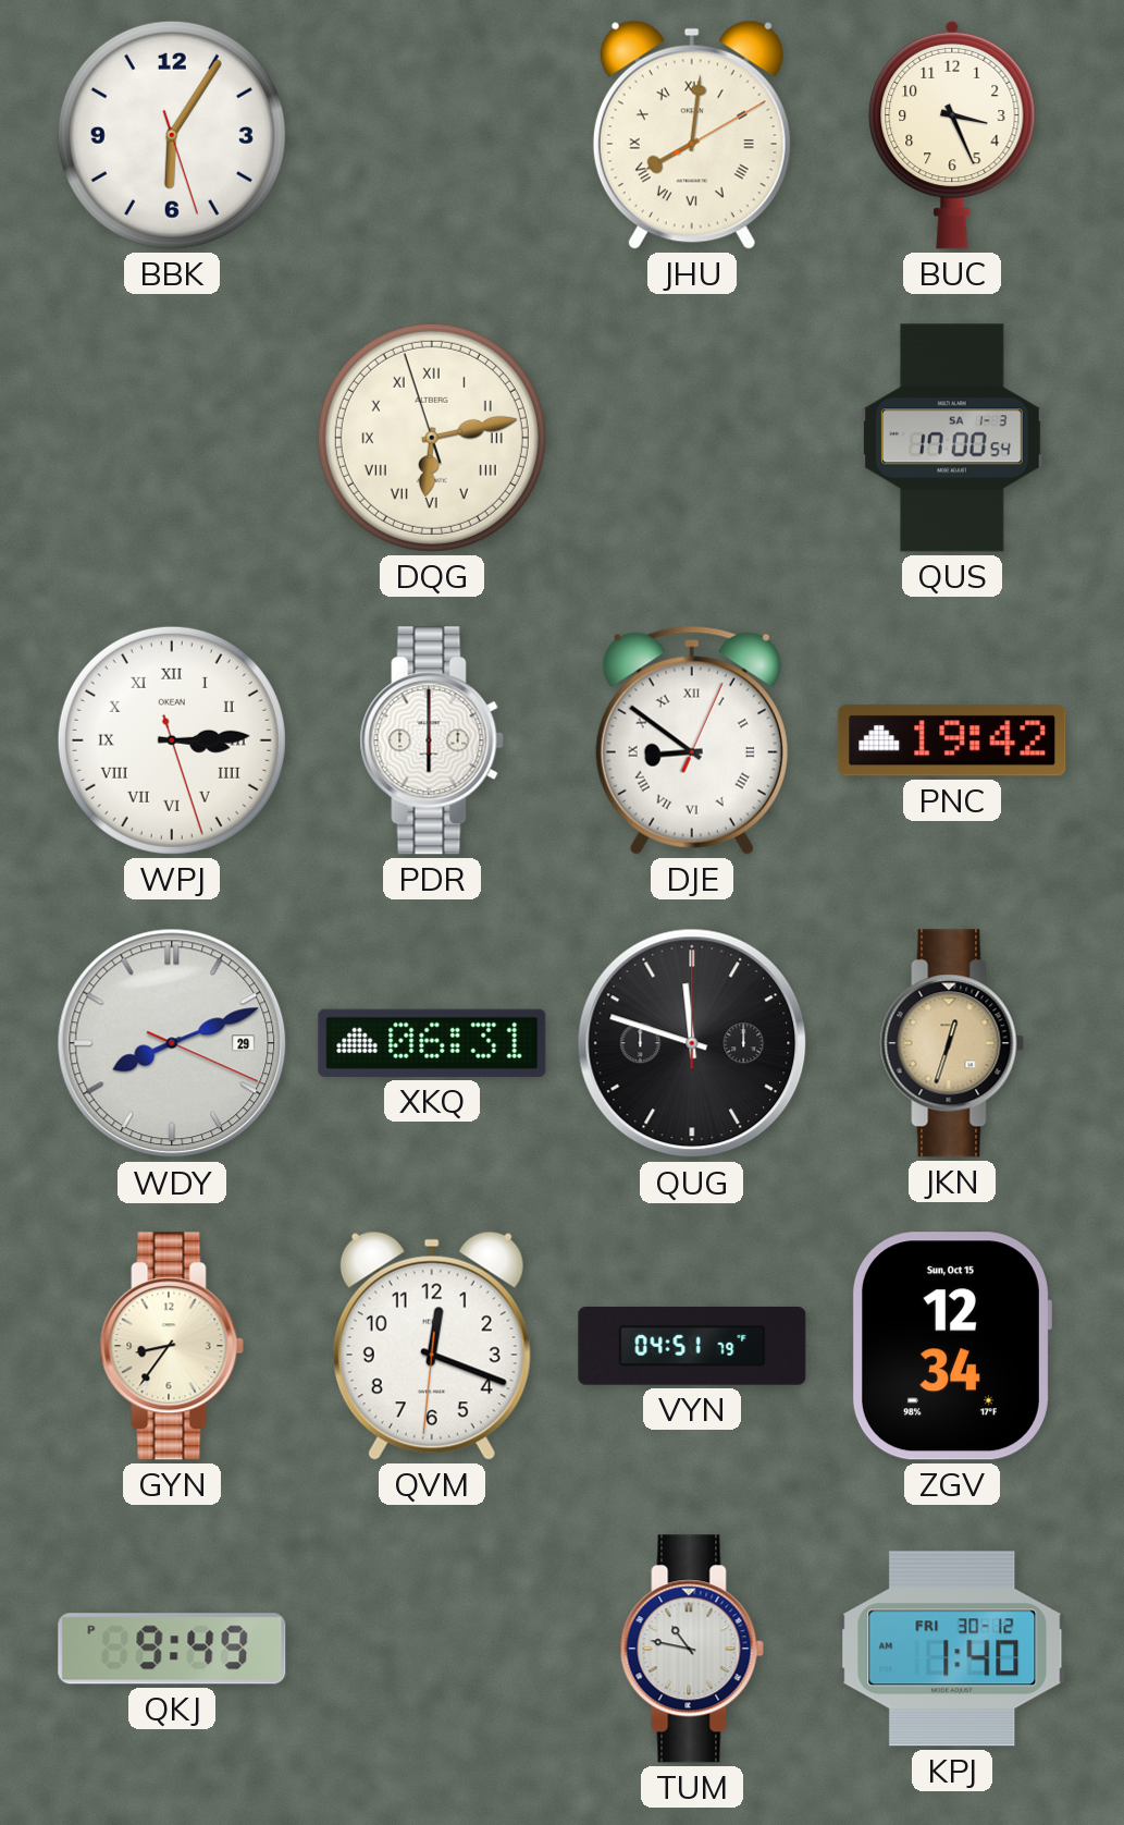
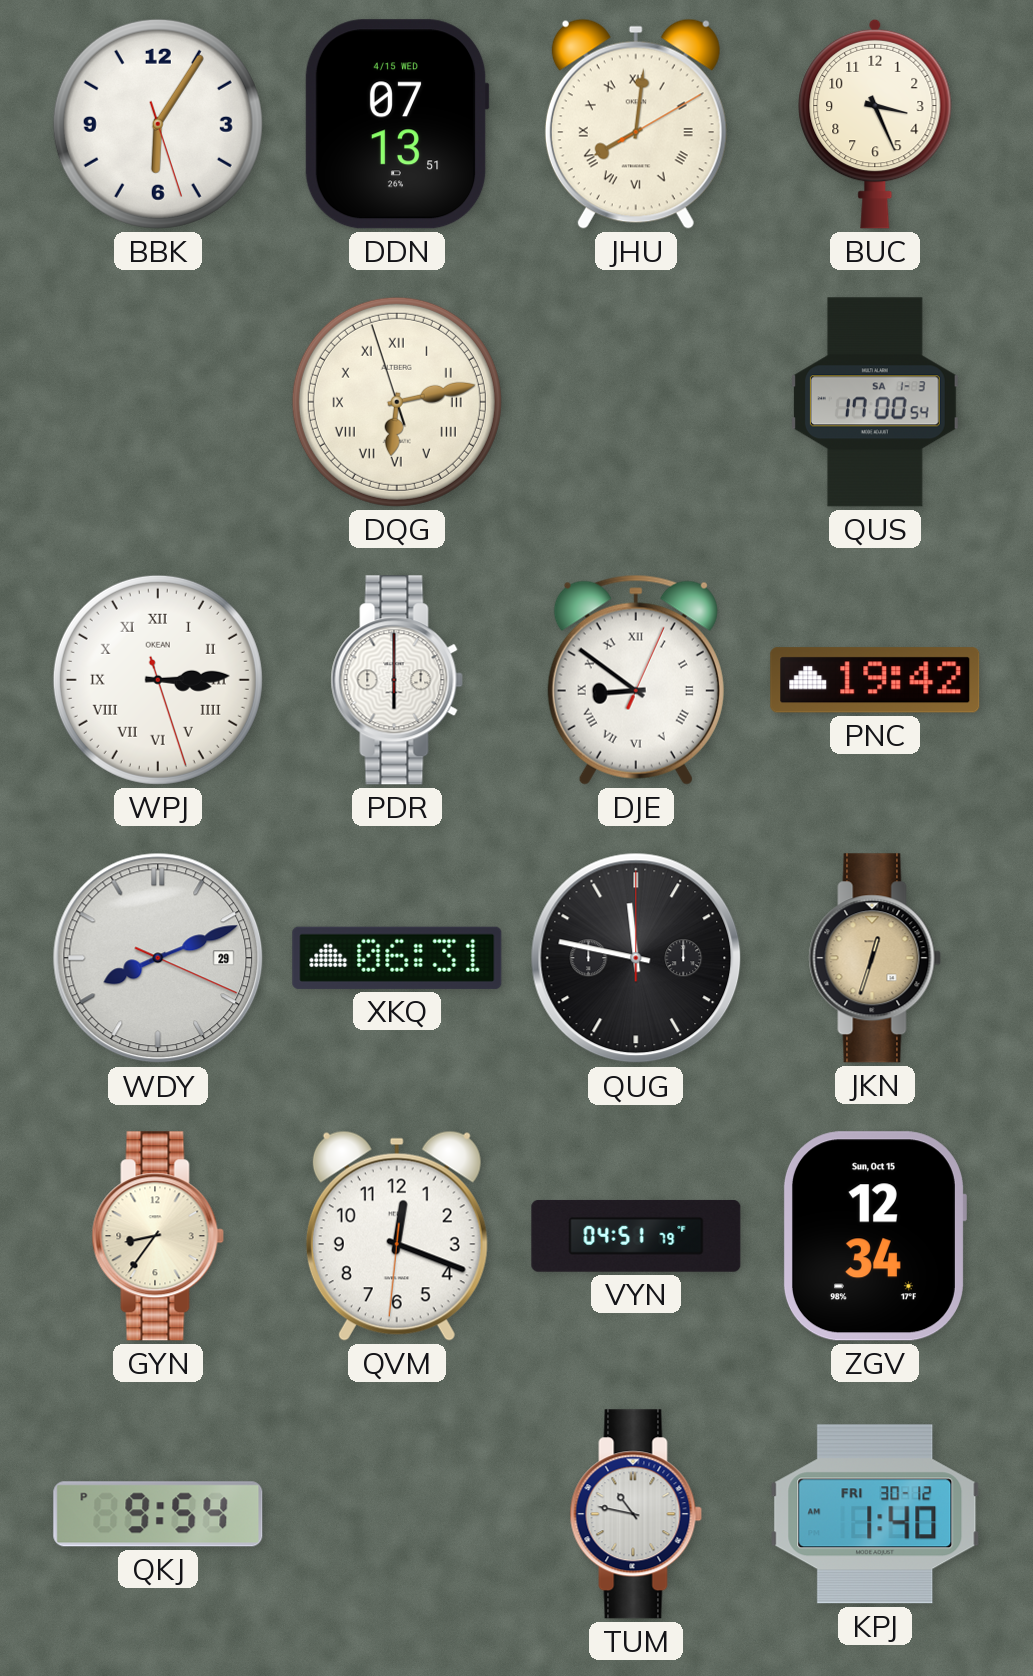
DDN: none -> 07:13 (397, 124)
QUG: 11:48 -> 11:47 (636, 958)
QKJ: 9:49 -> 9:54 (158, 1514)
